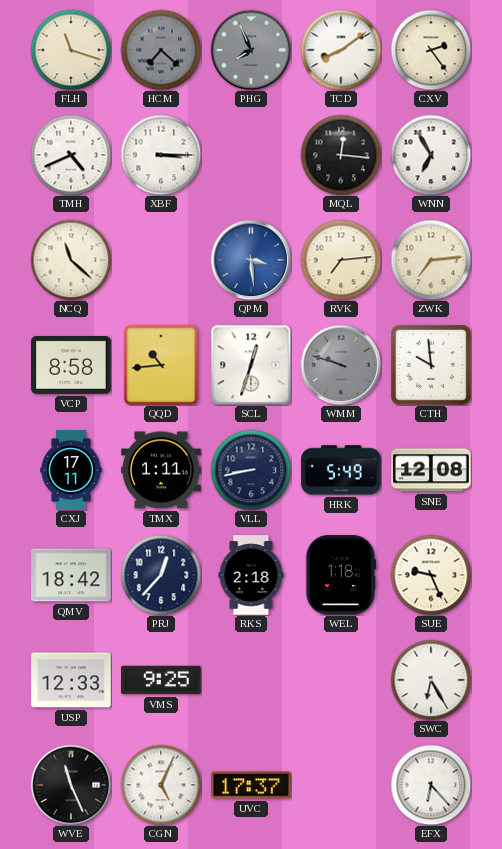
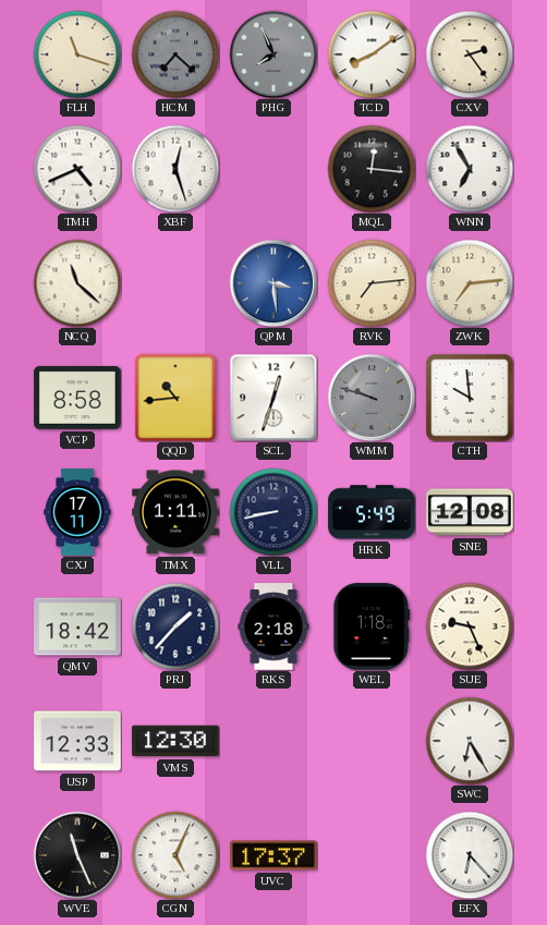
XBF: 3:15 -> 12:27 (175, 169)
PRJ: 12:37 -> 1:37 (175, 626)
VMS: 9:25 -> 12:30 (175, 741)
